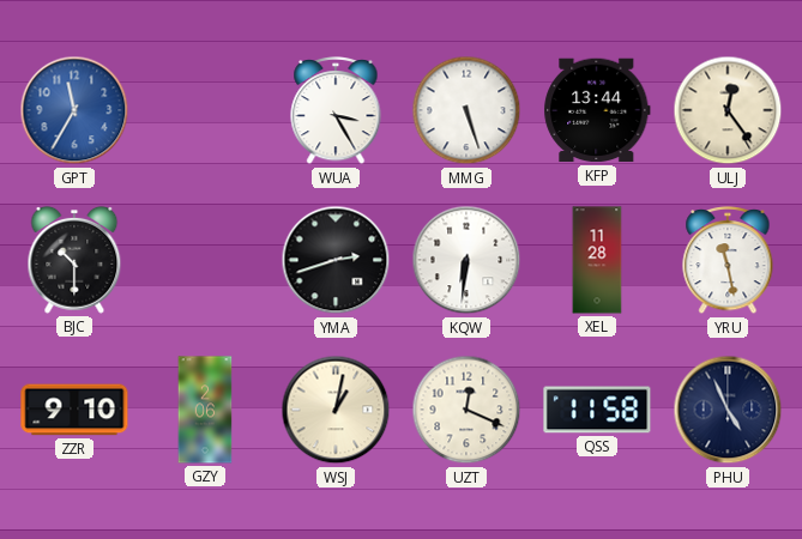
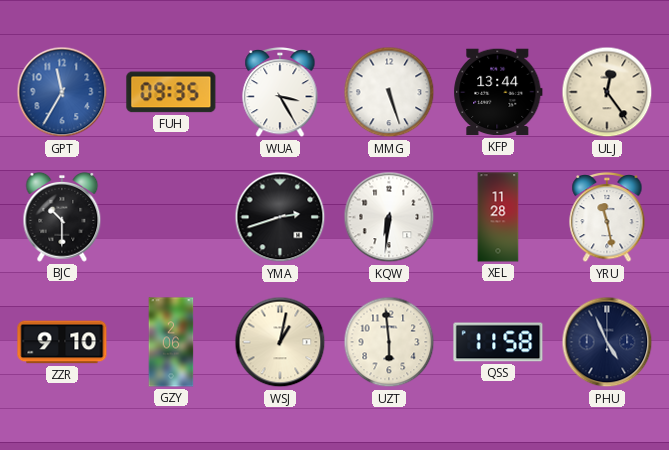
FUH: none -> 09:35 (171, 92)
UZT: 12:19 -> 5:59 (389, 342)
